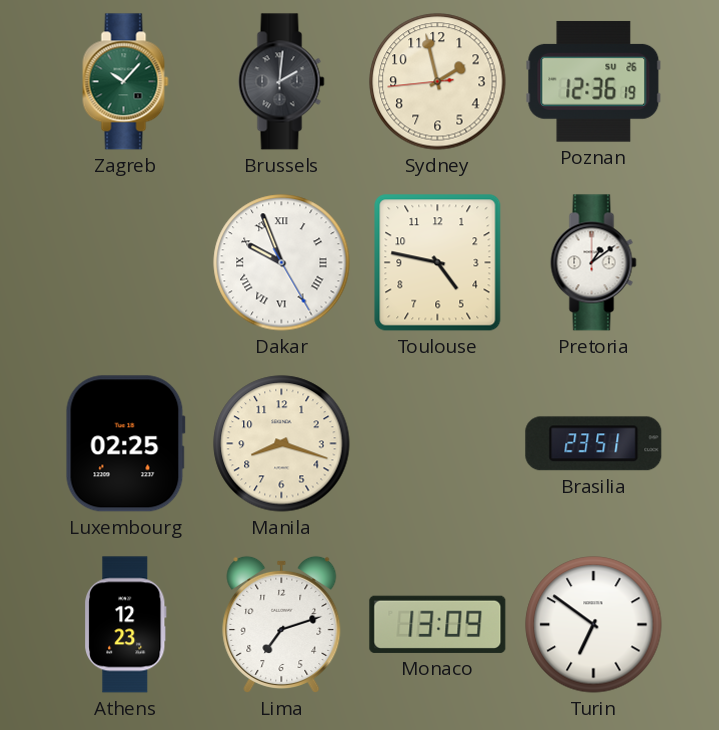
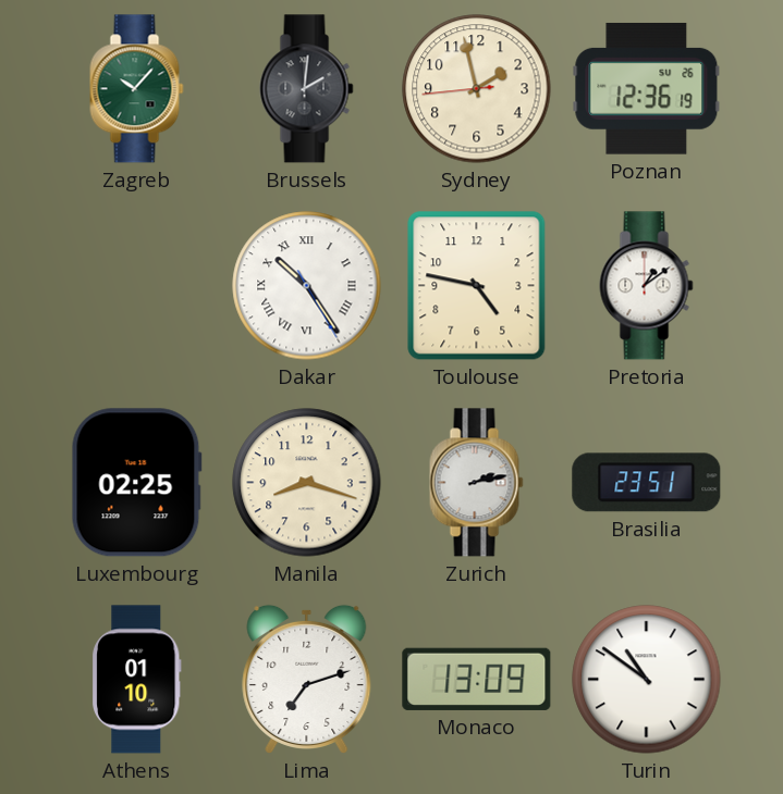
Dakar: 9:56 -> 10:24 (307, 286)
Zurich: none -> 2:13 (477, 483)
Athens: 12:23 -> 01:10 (137, 680)
Turin: 6:51 -> 10:51 (647, 680)
